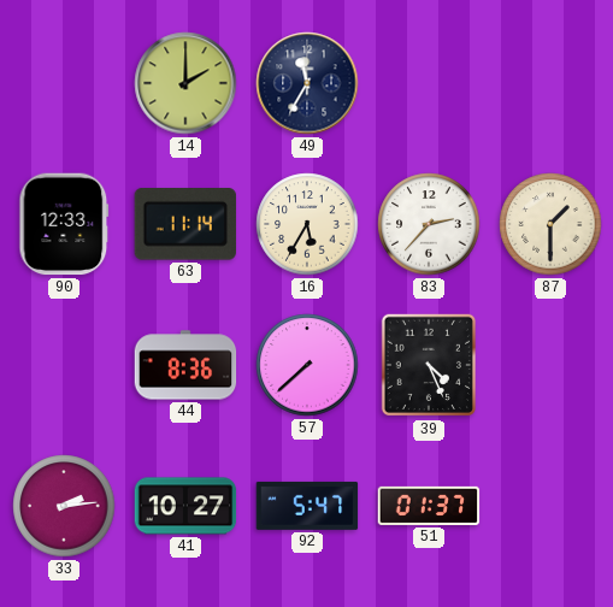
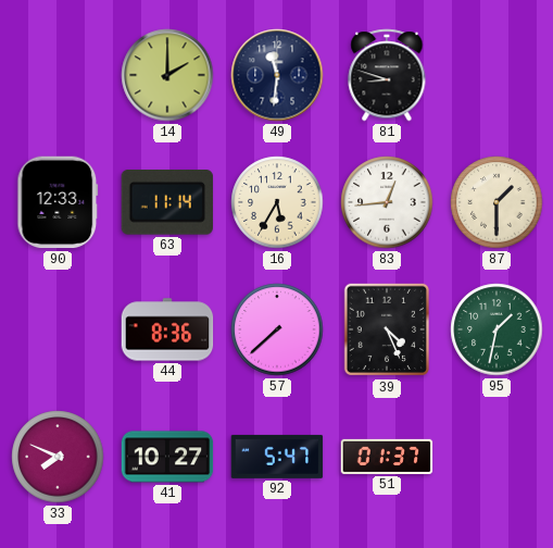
49: 11:35 -> 11:31 (277, 75)
81: none -> 8:48 (387, 75)
83: 2:37 -> 12:44 (387, 202)
95: none -> 1:32 (497, 329)
33: 2:14 -> 7:49 (58, 457)
